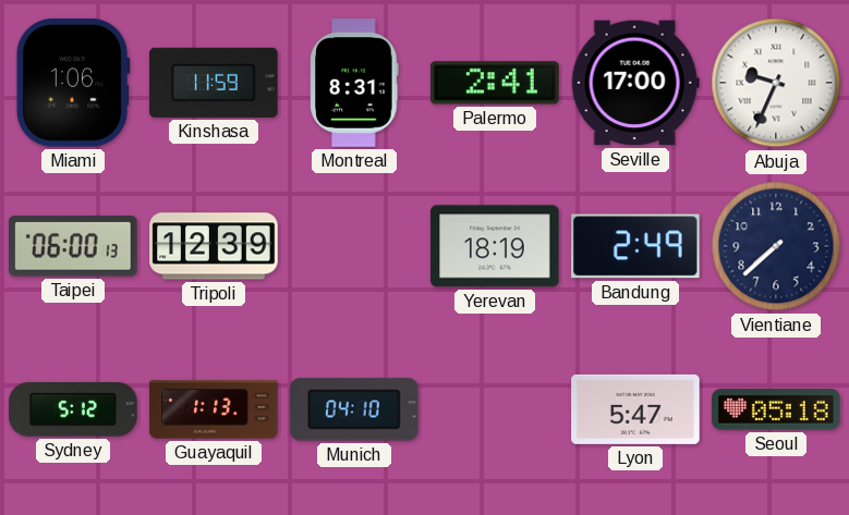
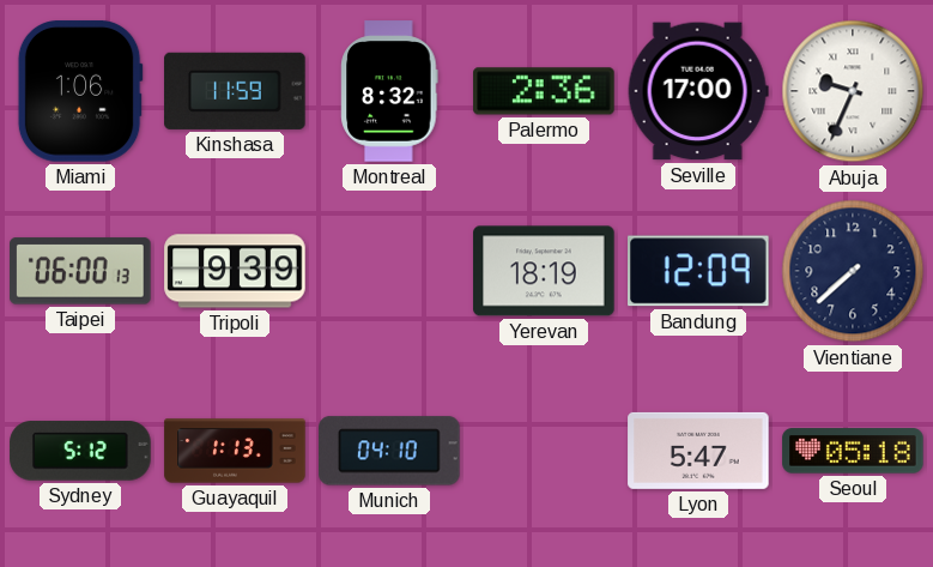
Montreal: 8:31 -> 8:32 (389, 91)
Palermo: 2:41 -> 2:36 (544, 91)
Tripoli: 12:39 -> 9:39 (235, 271)
Bandung: 2:49 -> 12:09 (699, 271)
